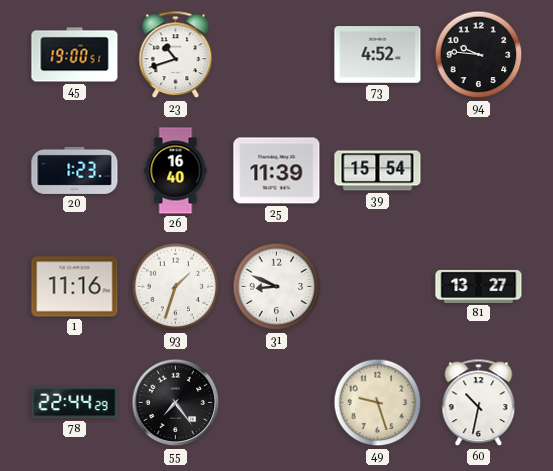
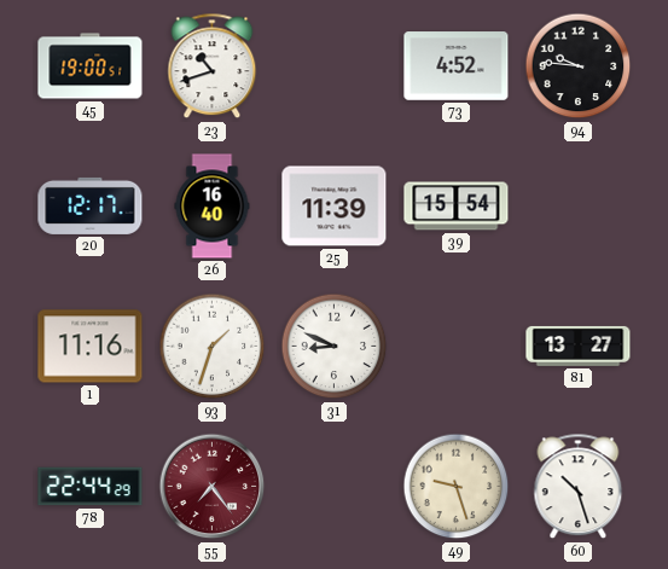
20: 1:23 -> 12:17 (91, 205)
55 dial: black -> burgundy (213, 487)
60: 10:32 -> 10:27 (579, 487)
